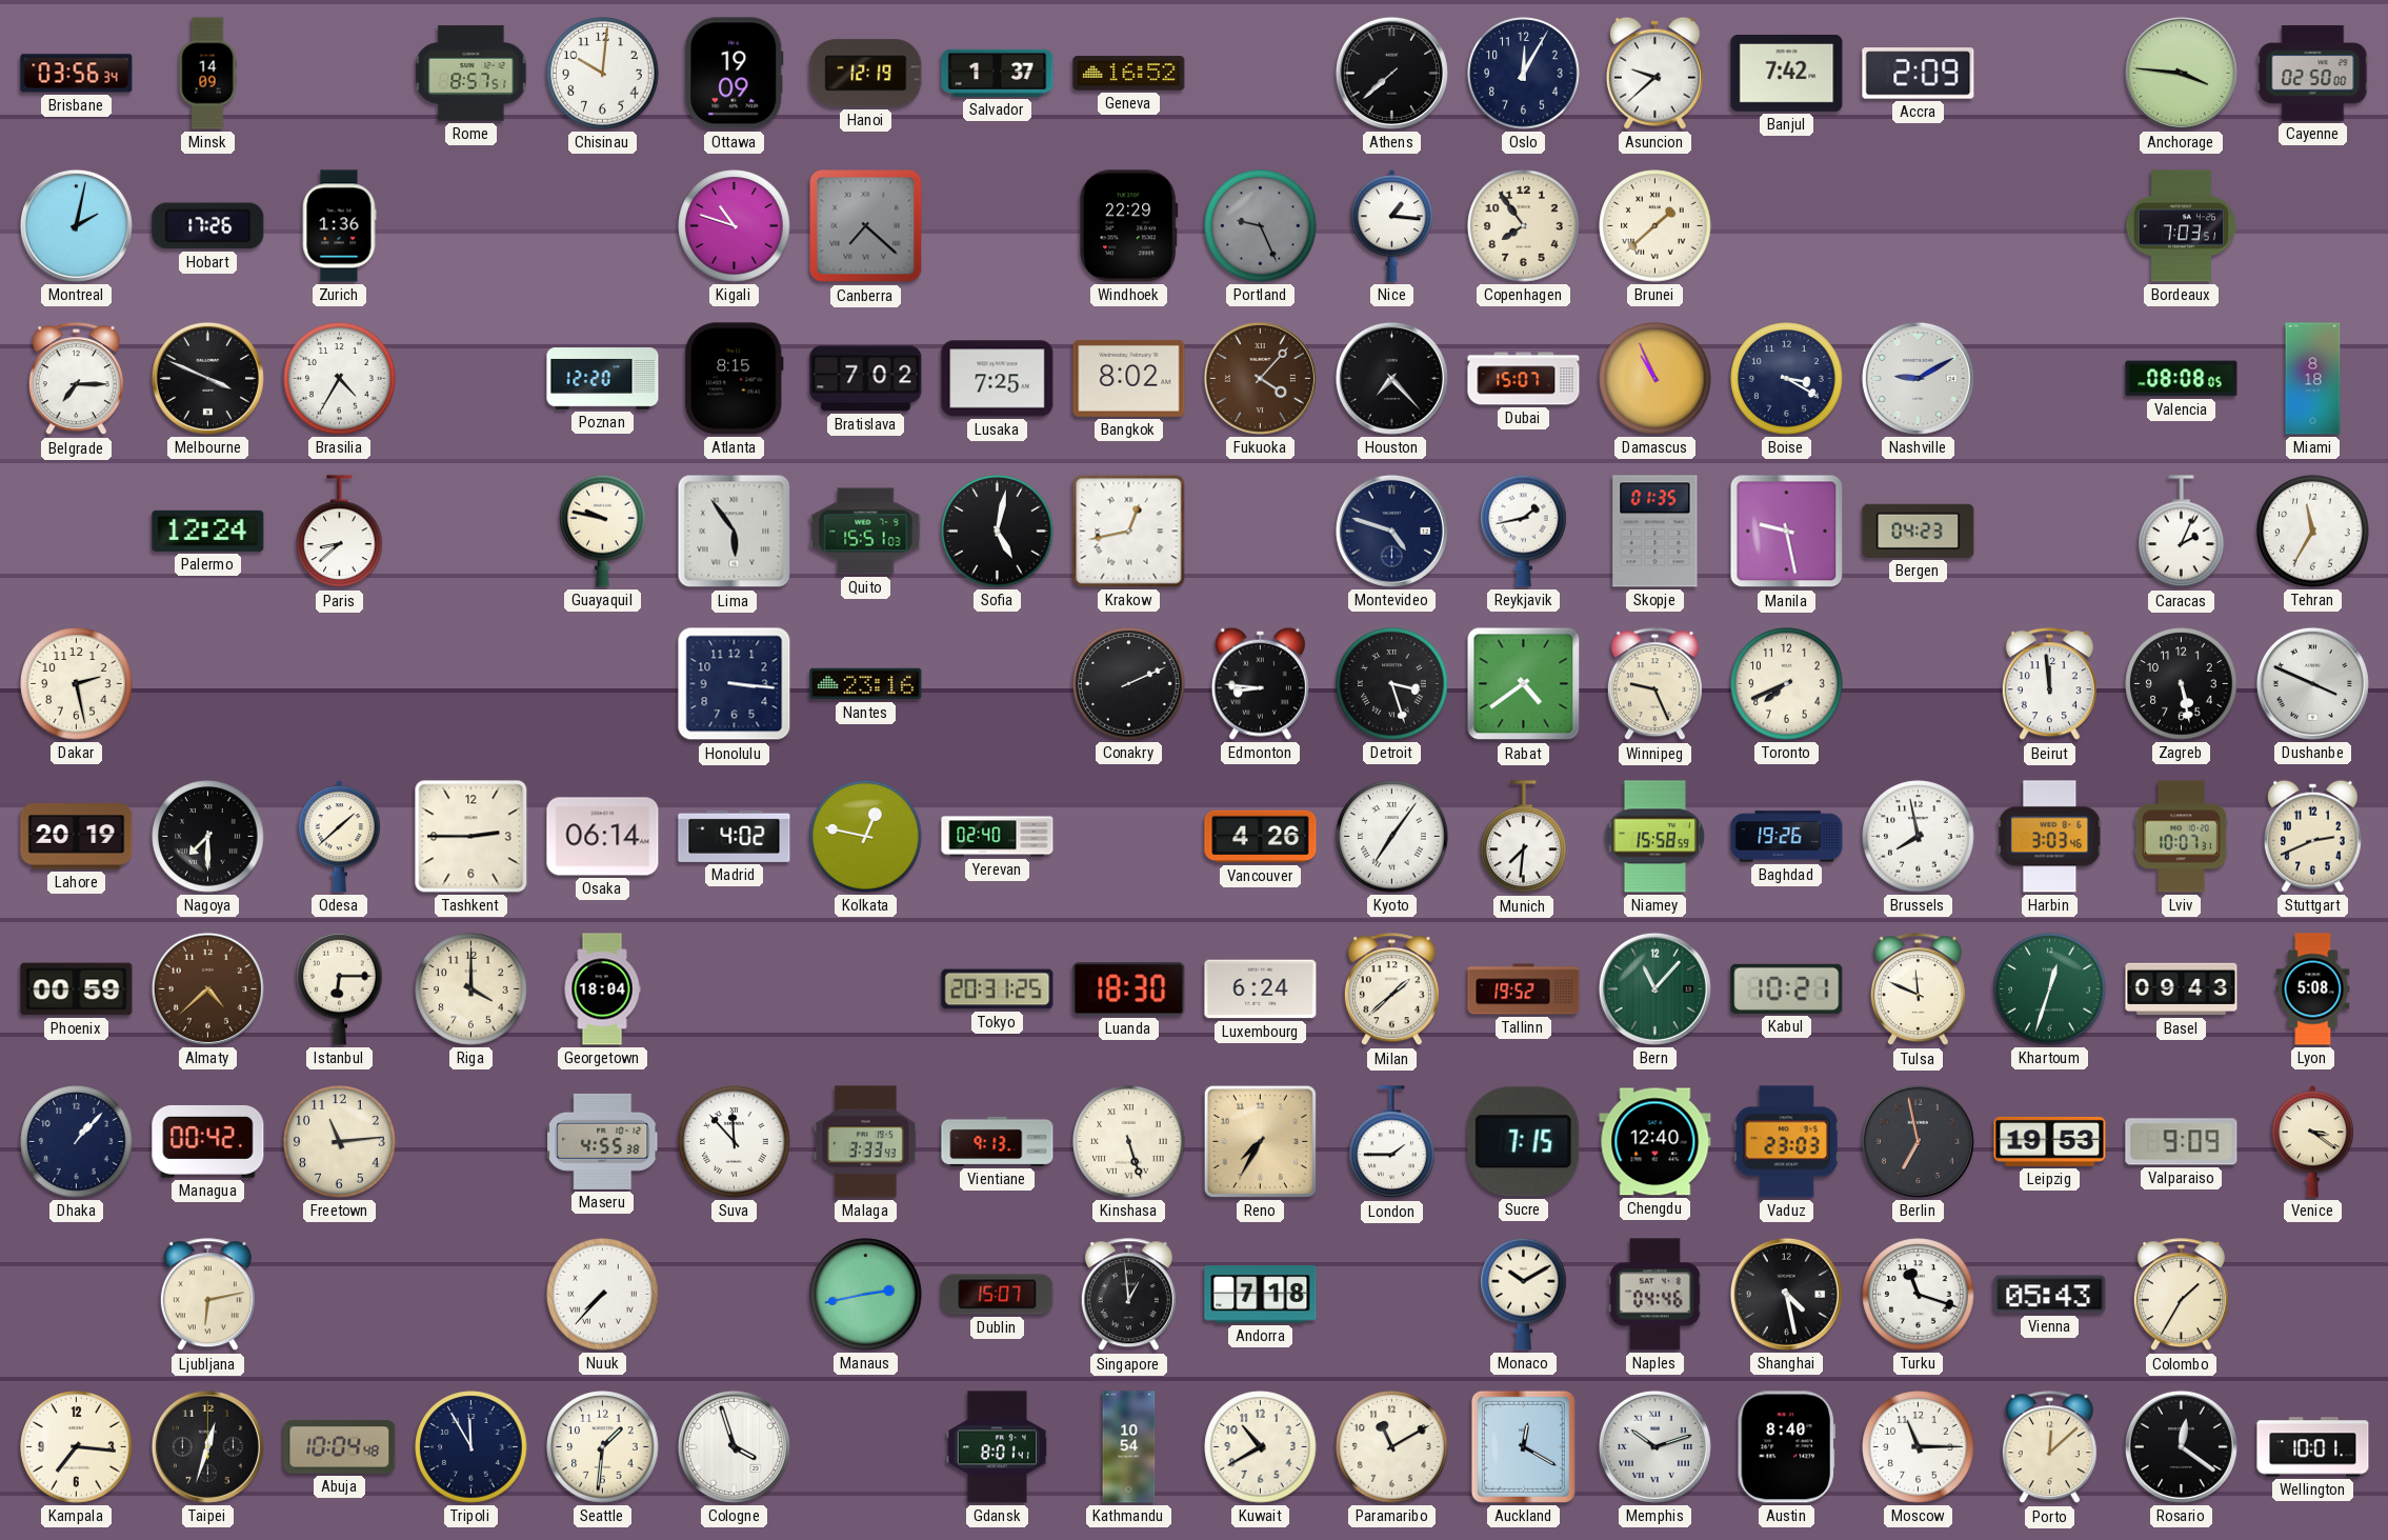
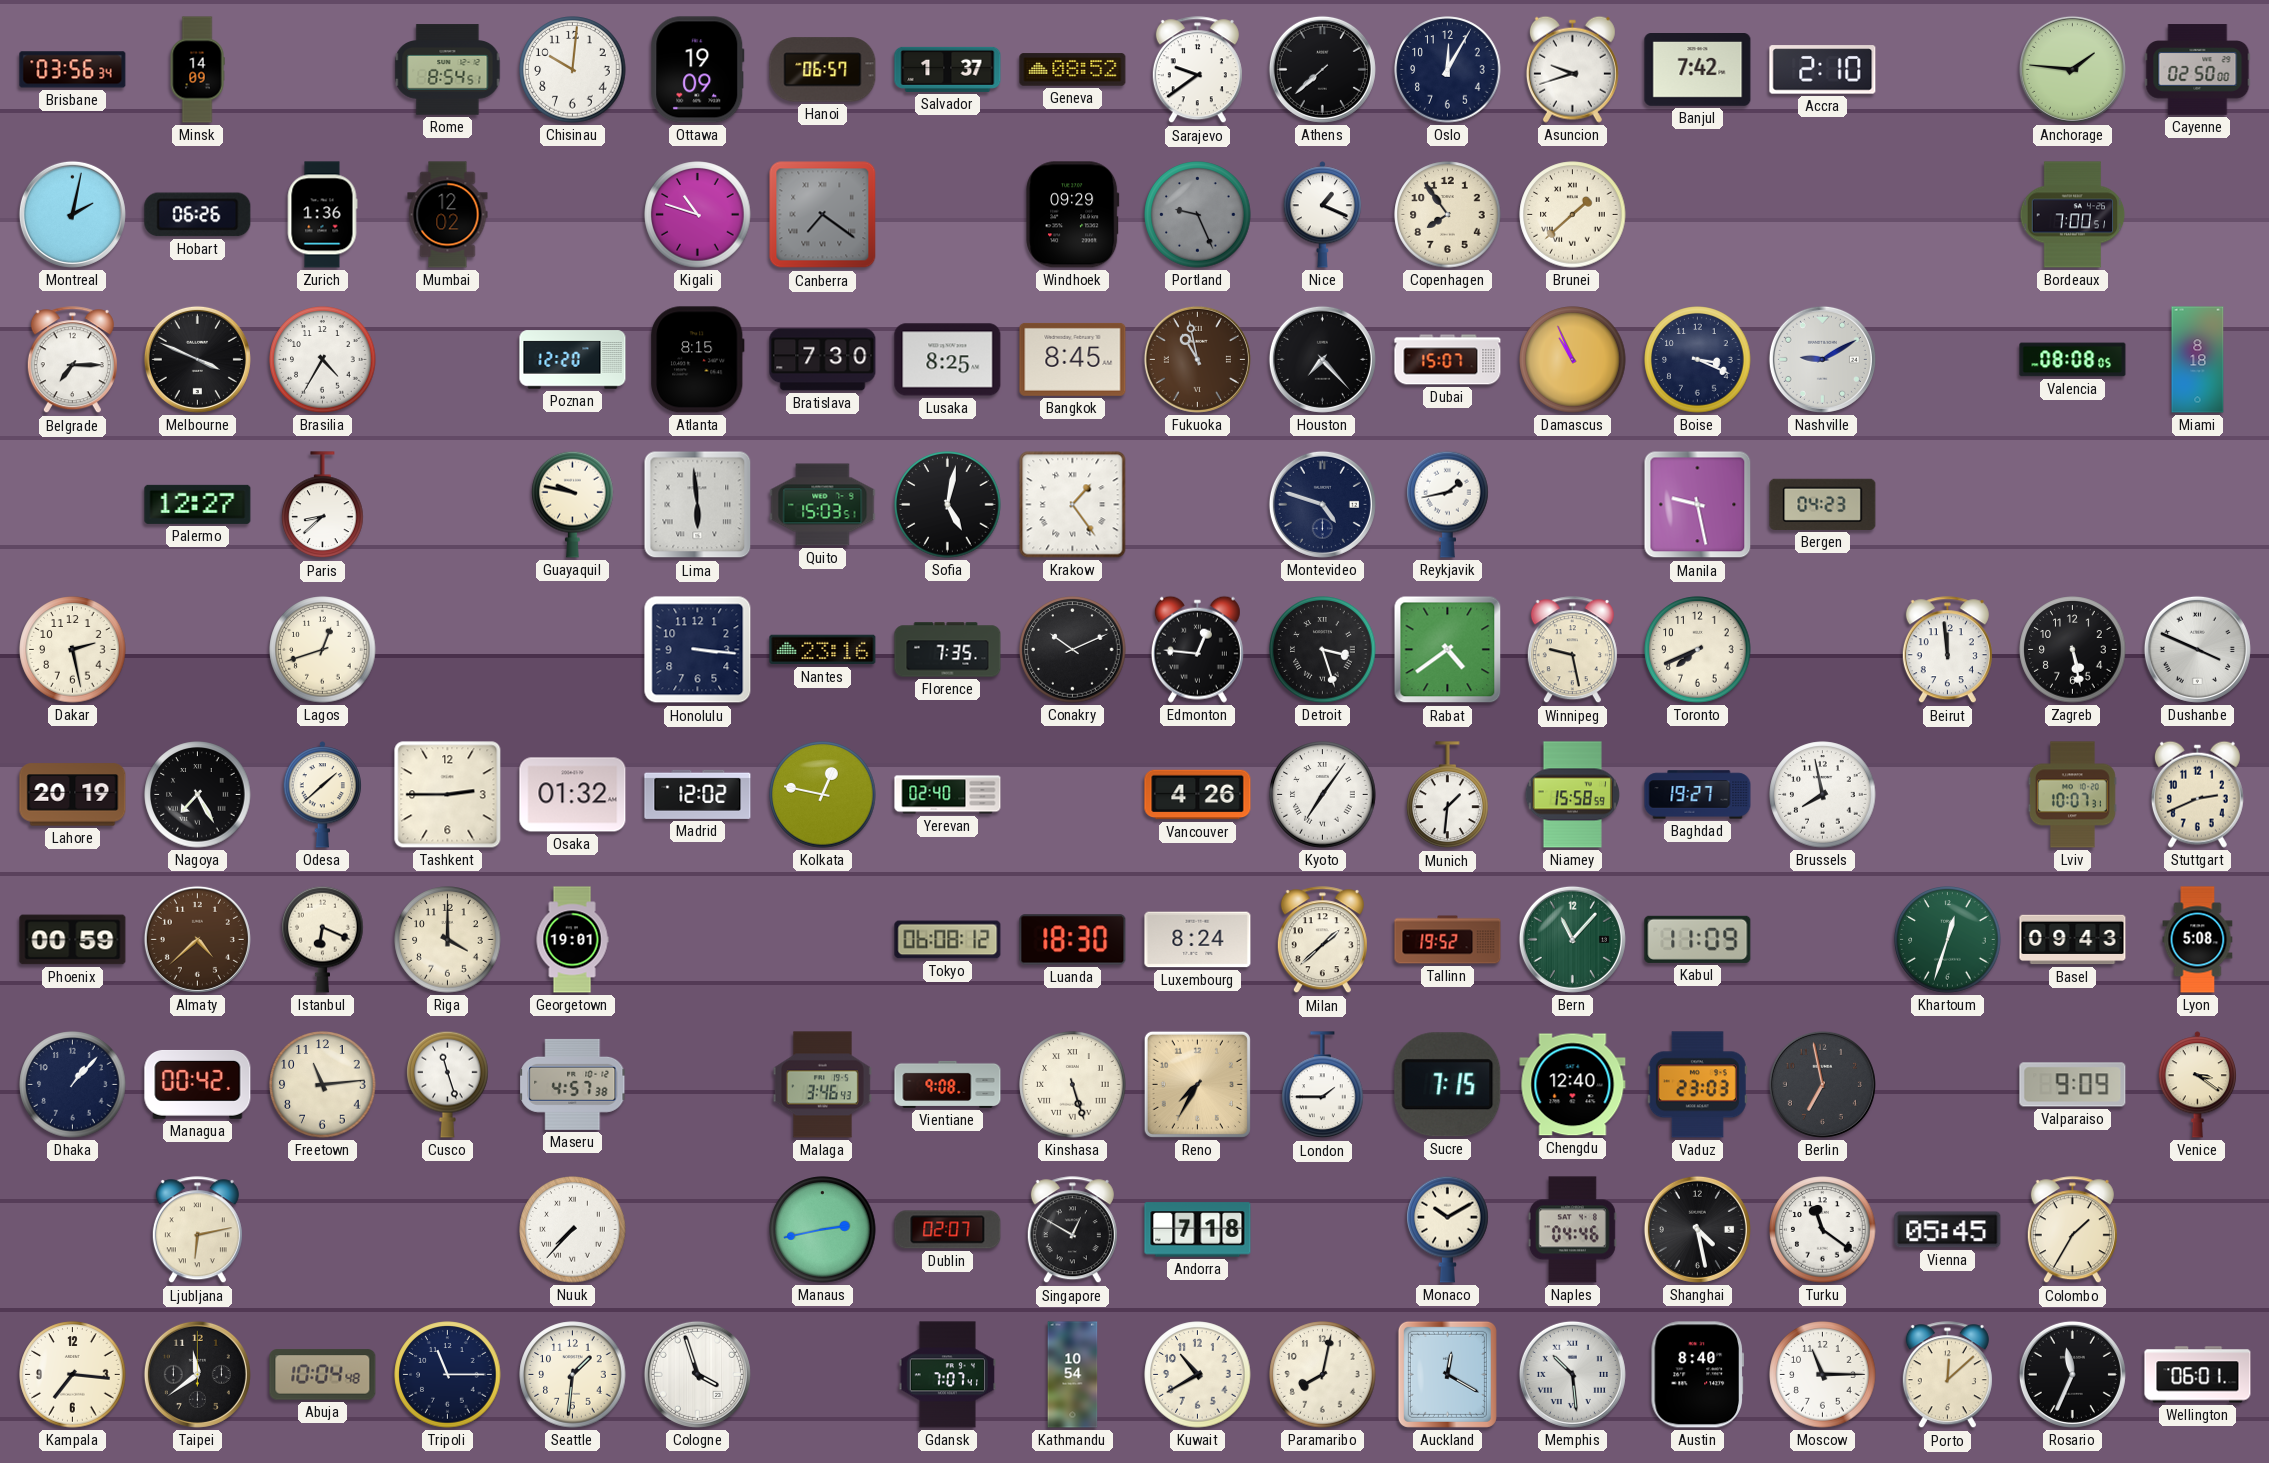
Rome: 8:57 -> 8:54 (448, 70)
Hanoi: 12:19 -> 06:57 (823, 70)
Geneva: 16:52 -> 08:52 (1073, 70)
Sarajevo: none -> 9:39 (1197, 70)
Asuncion: 9:38 -> 9:42 (1572, 69)
Accra: 2:09 -> 2:10 (1823, 70)
Anchorage: 3:46 -> 1:46 (2072, 69)
Hobart: 17:26 -> 06:26 (198, 215)
Mumbai: none -> 12:02 (448, 215)
Canberra: 7:22 -> 7:21 (823, 215)
Windhoek: 22:29 -> 09:29 (1073, 215)
Nice: 1:16 -> 1:19 (1322, 215)
Bordeaux: 7:03 -> 7:00 (2073, 215)
Bratislava: 7:02 -> 7:30 (823, 360)
Lusaka: 7:25 -> 8:25 (948, 360)
Bangkok: 8:02 -> 8:45 (1073, 359)
Fukuoka: 4:07 -> 10:58 (1197, 359)
Boise: 3:20 -> 3:19 (1698, 360)
Palermo: 12:24 -> 12:27 (198, 504)
Lima: 5:54 -> 5:59 (698, 505)
Quito: 15:51 -> 15:03 (823, 505)
Krakow: 12:43 -> 1:24 (1073, 505)
Skopje: 01:35 -> none (1655, 532)
Caracas: 2:04 -> none (2182, 532)
Tehran: 11:35 -> none (2313, 532)
Lagos: none -> 12:42 (323, 650)
Florence: none -> 7:35 (948, 650)
Conakry: 2:11 -> 10:11 (1073, 650)
Edmonton: 8:46 -> 12:46 (1197, 649)
Winnipeg: 9:26 -> 9:28 (1572, 650)
Nagoya: 7:30 -> 7:25 (198, 795)
Osaka: 06:14 -> 01:32 (573, 795)
Madrid: 4:02 -> 12:02 (698, 794)
Munich: 7:31 -> 1:31 (1448, 795)
Baghdad: 19:26 -> 19:27 (1698, 795)
Harbin: 3:03 -> none (2050, 837)
Istanbul: 6:15 -> 6:19 (323, 939)
Georgetown: 18:04 -> 19:01 (572, 940)
Tokyo: 20:31 -> 06:08 (948, 940)
Luxembourg: 6:24 -> 8:24 (1198, 940)
Kabul: 10:21 -> 11:09 (1698, 939)
Tulsa: 11:49 -> none (1918, 989)
Cusco: none -> 11:27 (448, 1084)
Maseru: 4:55 -> 4:57 (573, 1084)
Suva: 11:53 -> none (735, 1142)
Malaga: 3:33 -> 3:46 (822, 1085)
Vientiane: 9:13 -> 9:08 (948, 1084)
Leipzig: 19:53 -> none (2050, 1141)
Dublin: 15:07 -> 02:07 (948, 1230)
Singapore: 12:59 -> 12:50 (1072, 1230)
Turku: 11:18 -> 11:21 (1823, 1230)
Vienna: 05:43 -> 05:45 (1948, 1230)
Taipei: 12:33 -> 11:39 (197, 1374)
Tripoli: 11:55 -> 11:15 (448, 1375)
Gdansk: 8:01 -> 7:07 (947, 1375)
Paramaribo: 11:10 -> 8:02 (1323, 1375)
Memphis: 10:12 -> 10:29 (1572, 1374)
Rosario: 12:21 -> 11:34 (2072, 1374)
Wellington: 10:01 -> 06:01 (2198, 1375)
